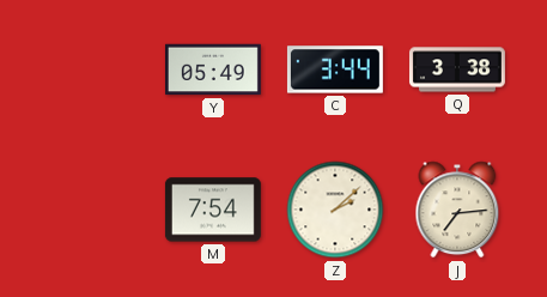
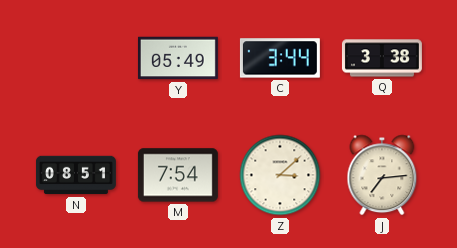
N: none -> 08:51 (76, 175)
Z: 2:08 -> 3:08 (280, 175)
